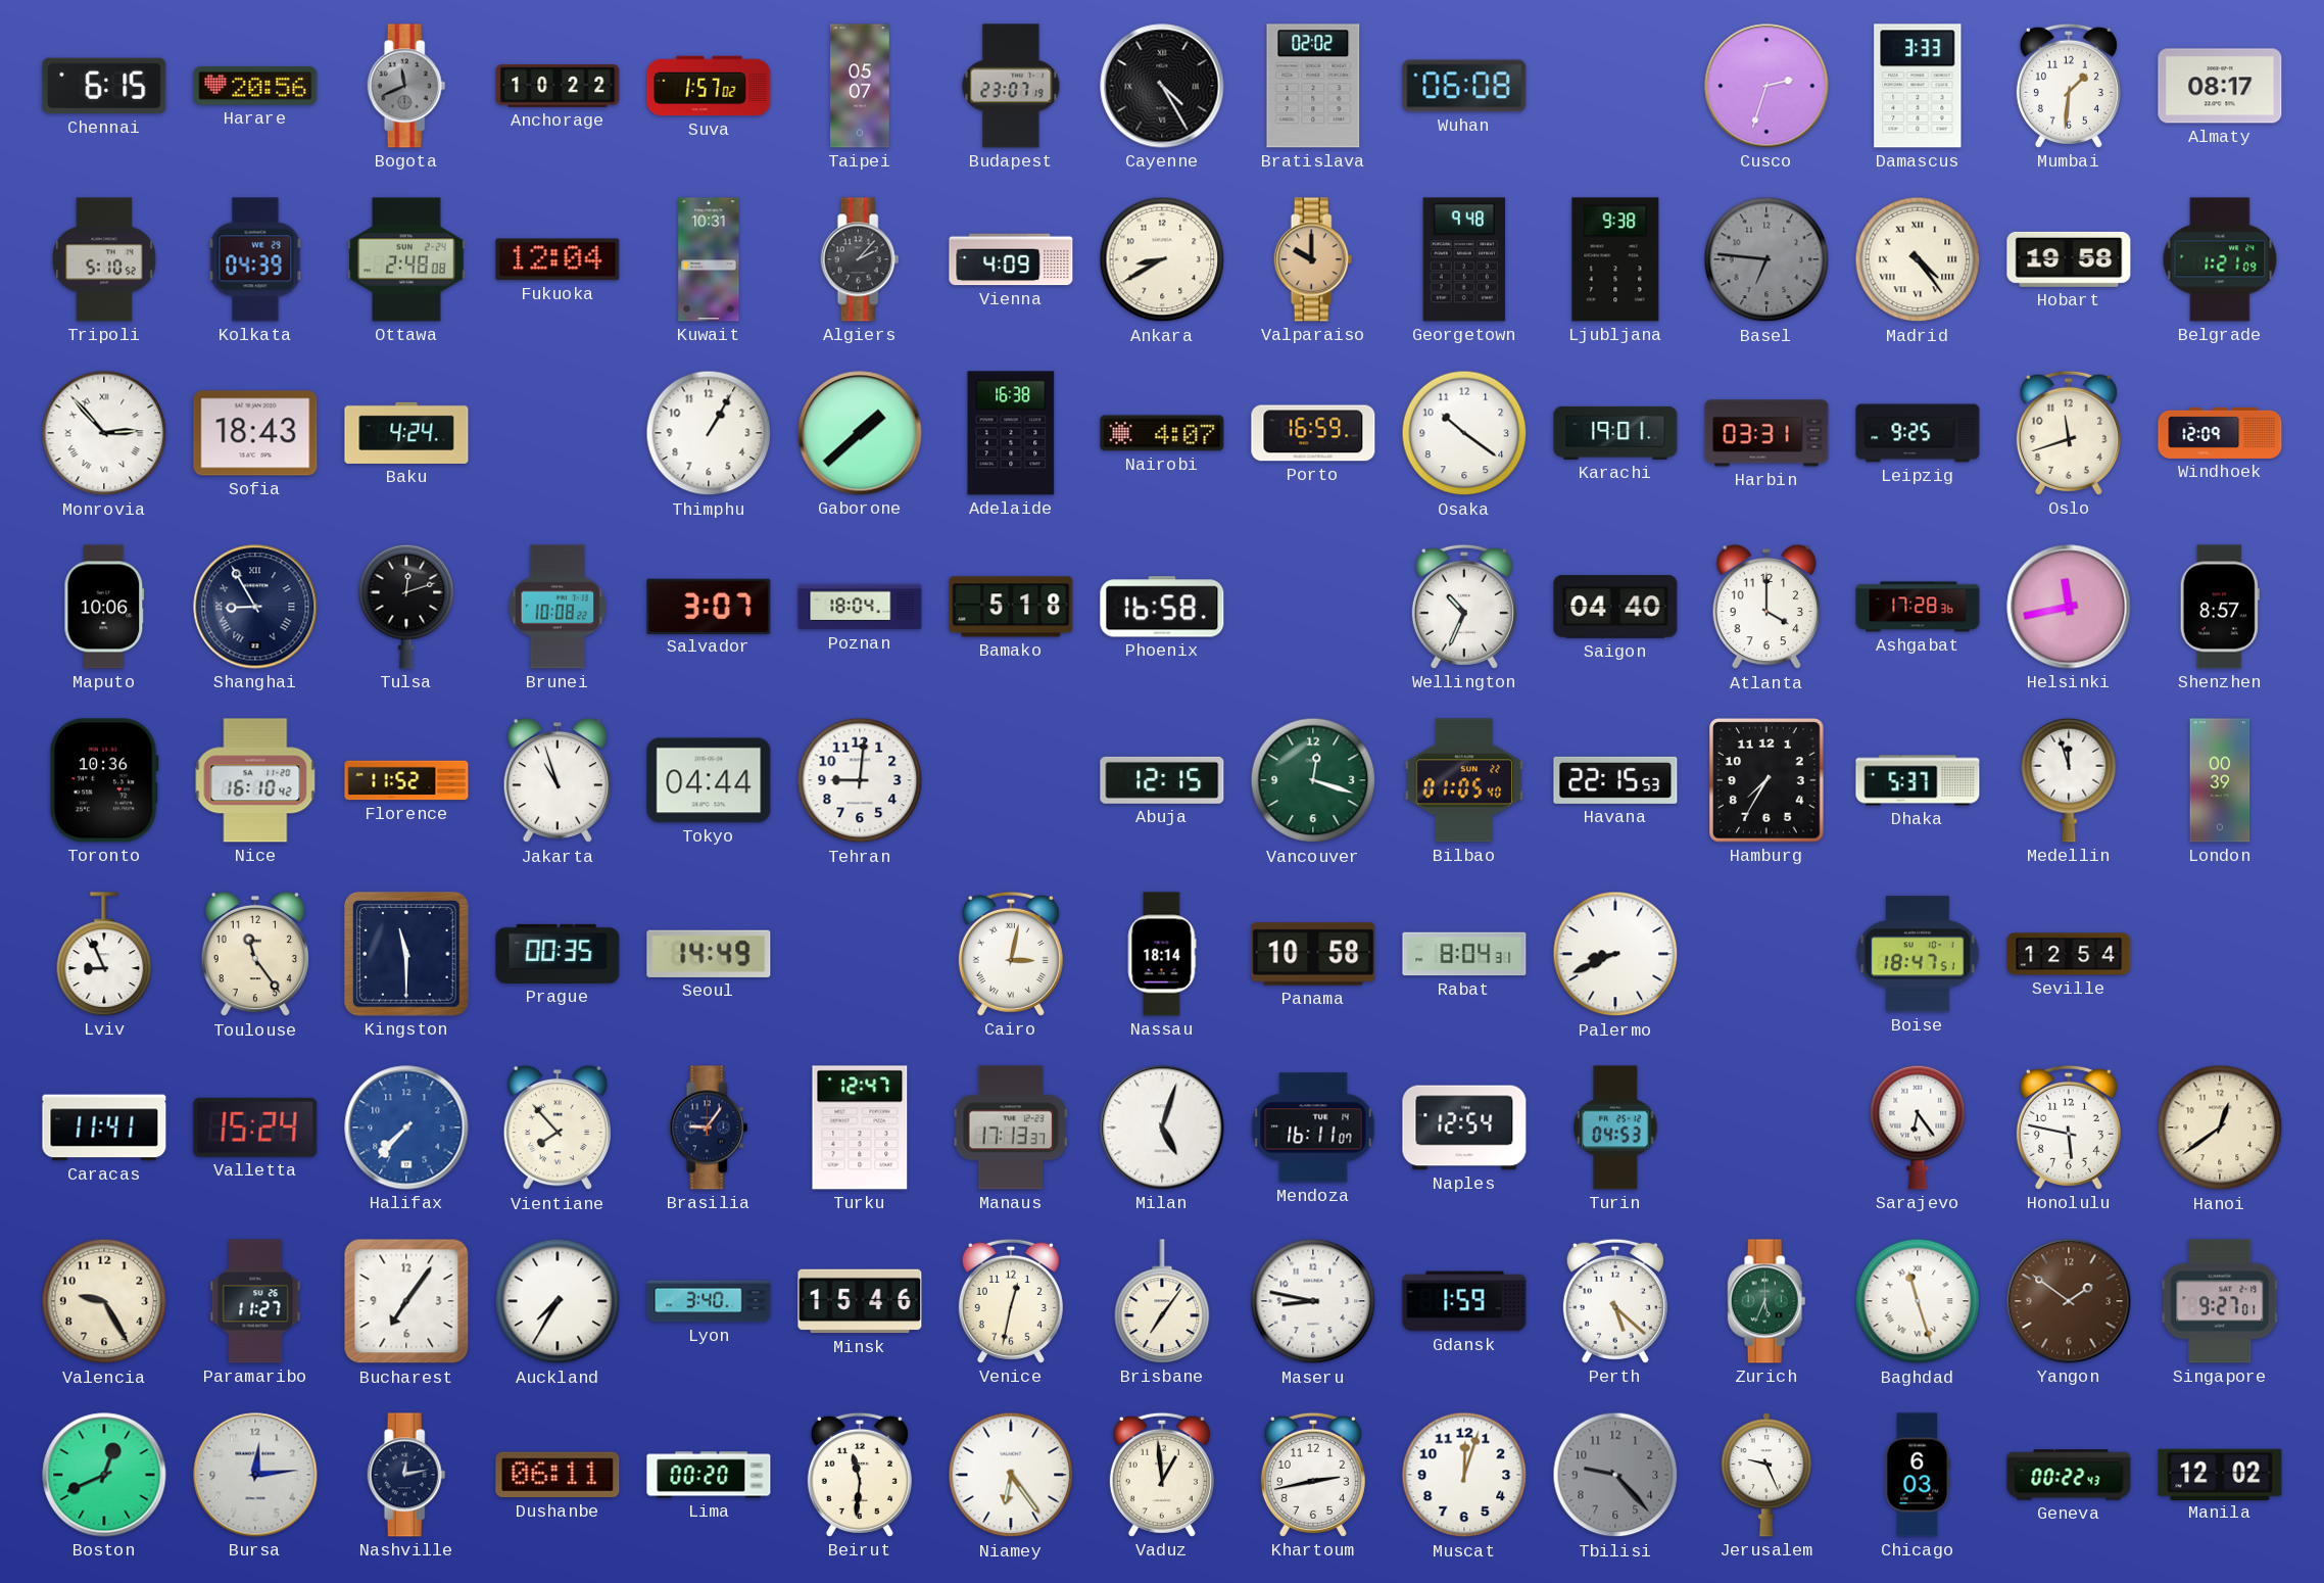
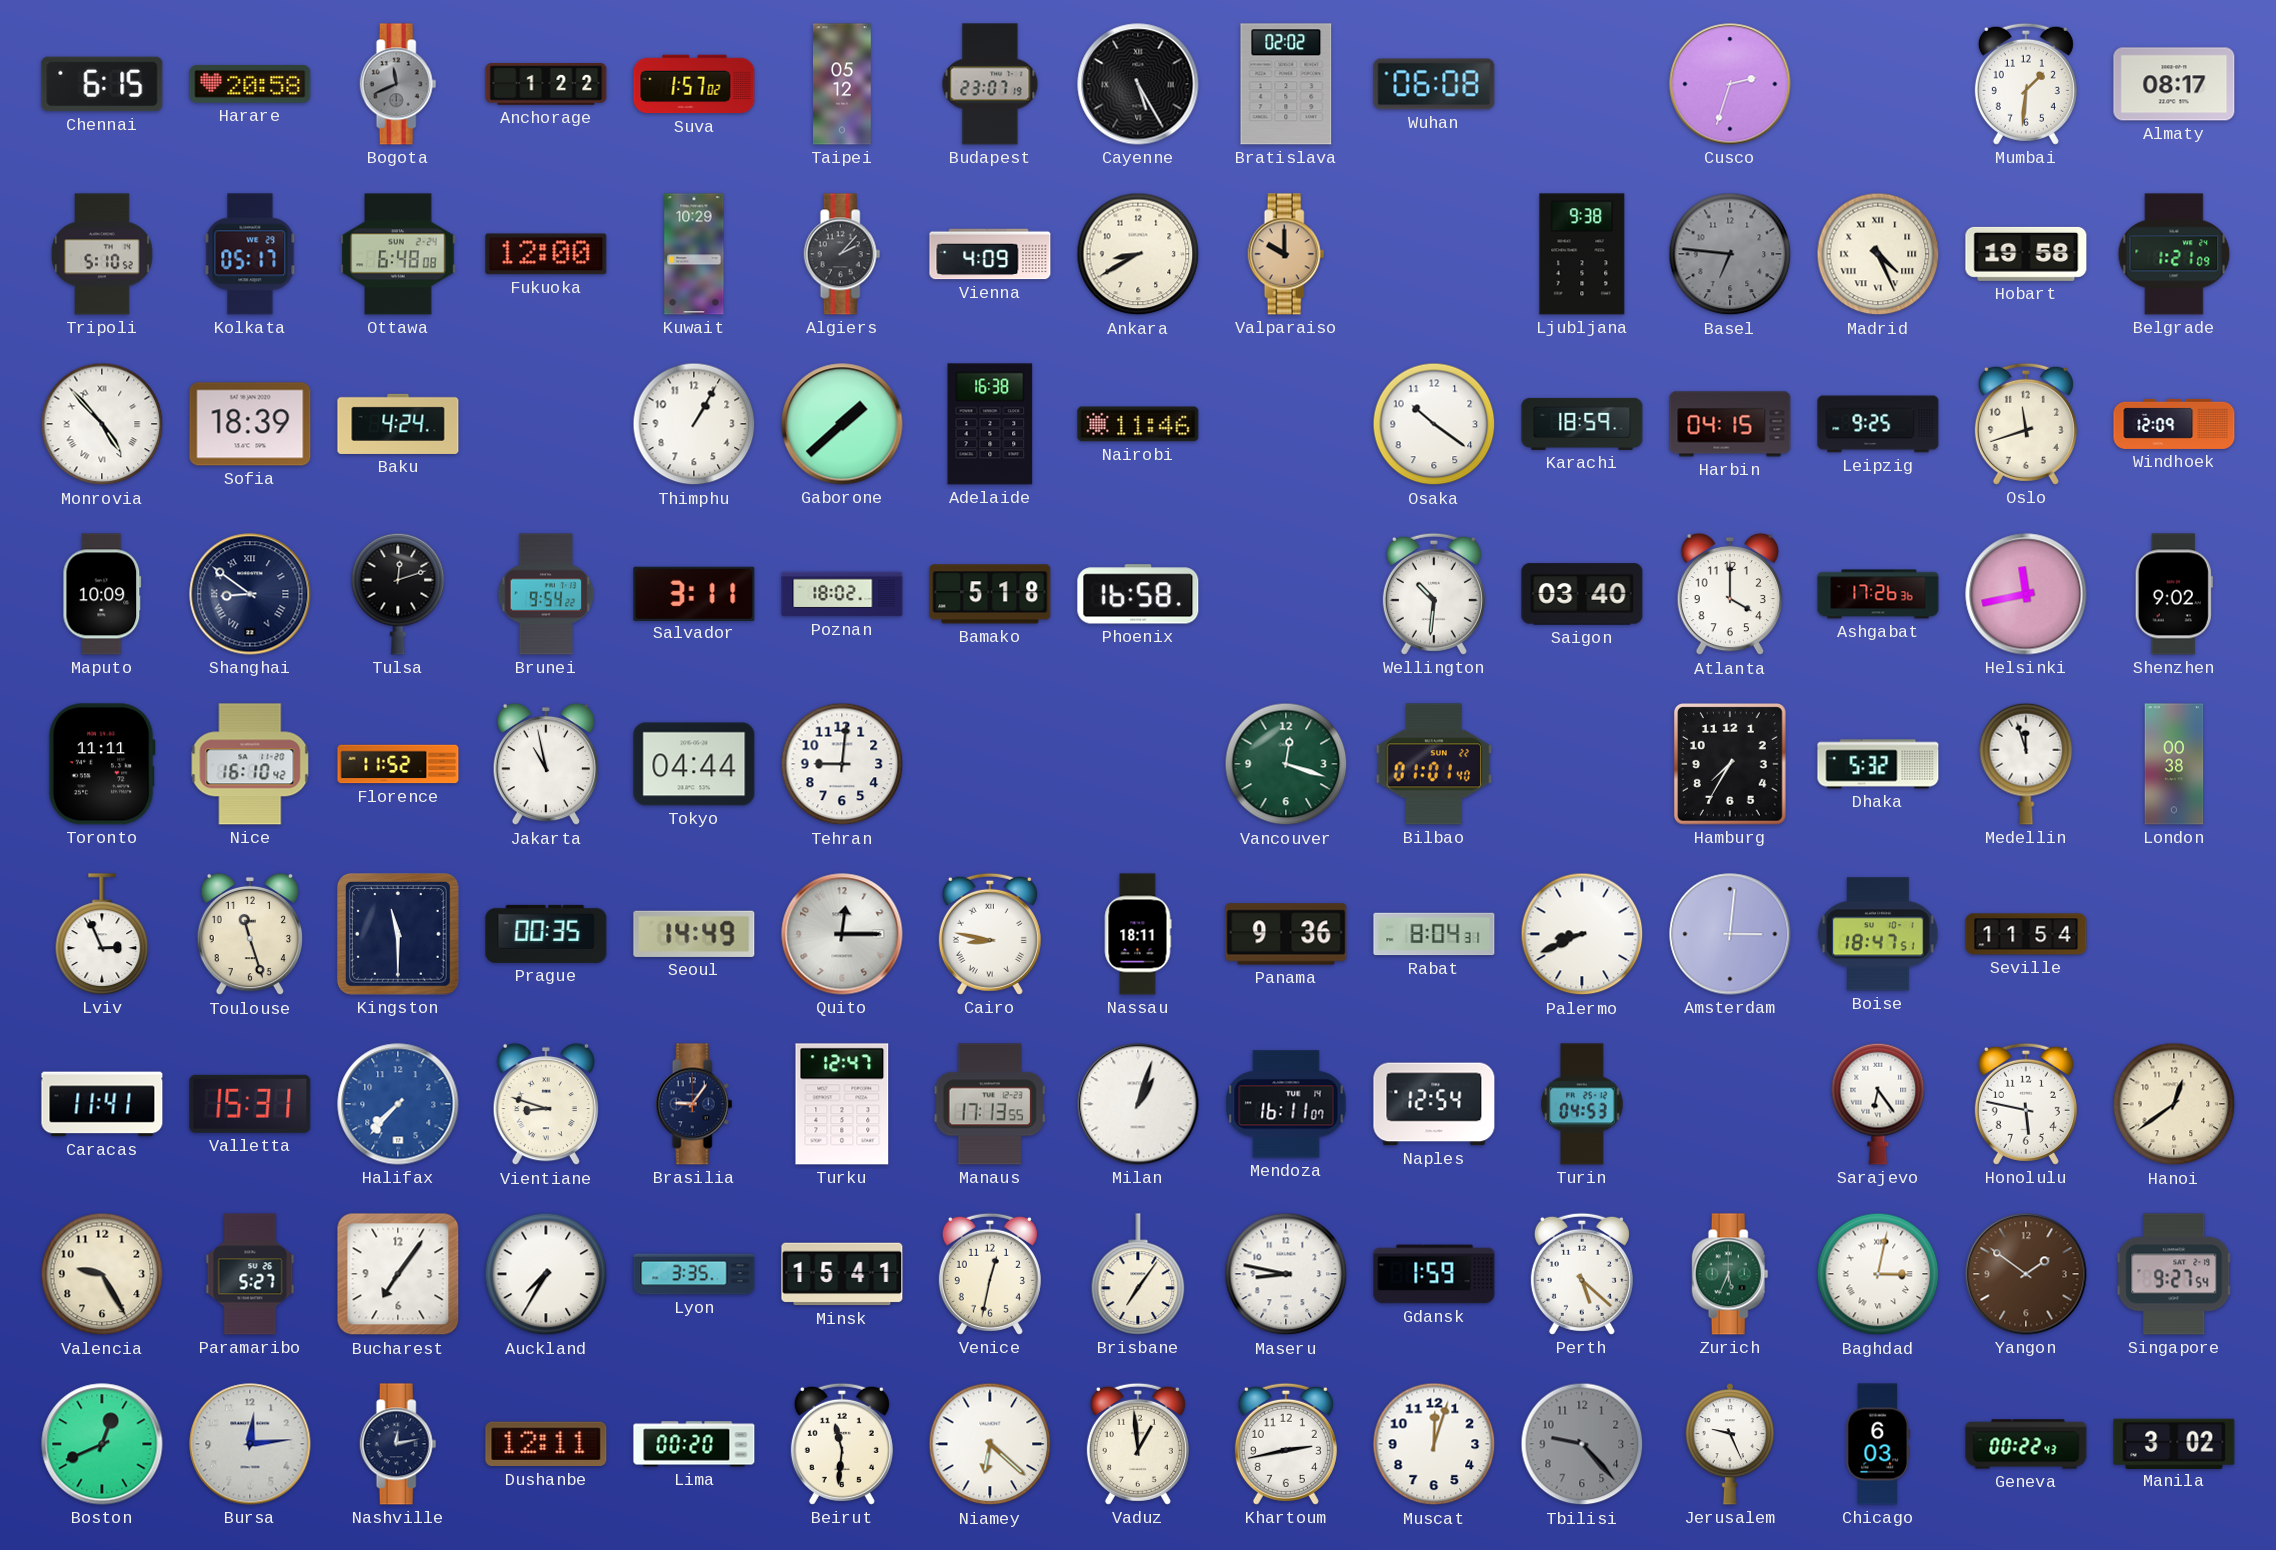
Harare: 20:56 -> 20:58 (250, 84)
Anchorage: 10:22 -> 1:22 (546, 84)
Taipei: 05:07 -> 05:12 (843, 84)
Cayenne: 4:25 -> 5:25 (1138, 84)
Damascus: 3:33 -> none (1918, 86)
Kolkata: 04:39 -> 05:17 (250, 254)
Ottawa: 2:48 -> 6:48 (398, 254)
Fukuoka: 12:04 -> 12:00 (546, 254)
Kuwait: 10:31 -> 10:29 (694, 254)
Georgetown: 9:48 -> none (1464, 259)
Madrid: 4:24 -> 4:26 (1878, 254)
Monrovia: 2:53 -> 4:53 (102, 424)
Sofia: 18:43 -> 18:39 (250, 424)
Nairobi: 4:07 -> 11:46 (1138, 424)
Porto: 16:59 -> none (1313, 433)
Karachi: 19:01 -> 18:59 (1582, 424)
Harbin: 03:31 -> 04:15 (1730, 424)
Maputo: 10:06 -> 10:09 (102, 594)
Shanghai: 8:55 -> 8:51 (250, 594)
Brunei: 10:08 -> 9:54 (546, 594)
Salvador: 3:07 -> 3:11 (694, 593)
Poznan: 18:04 -> 18:02 (842, 594)
Wellington: 10:34 -> 10:31 (1434, 594)
Saigon: 04:40 -> 03:40 (1582, 594)
Ashgabat: 17:28 -> 17:26 (1878, 594)
Shenzhen: 8:57 -> 9:02 (2174, 594)
Toronto: 10:36 -> 11:11 (102, 764)
Jakarta: 10:57 -> 10:58 (545, 764)
Abuja: 12:15 -> none (1162, 780)
Bilbao: 01:05 -> 01:01 (1434, 764)
Havana: 22:15 -> none (1615, 780)
Dhaka: 5:37 -> 5:32 (1878, 764)
London: 00:39 -> 00:38 (2174, 764)
Lviv: 8:56 -> 2:56 (102, 934)
Toulouse: 11:24 -> 11:27 (249, 934)
Quito: none -> 12:15 (842, 934)
Cairo: 3:02 -> 8:47 (990, 934)
Nassau: 18:14 -> 18:11 (1138, 934)
Panama: 10:58 -> 9:36 (1286, 934)
Amsterdam: none -> 3:01 (1730, 934)
Seville: 12:54 -> 11:54 (2026, 934)
Valletta: 15:24 -> 15:31 (250, 1104)
Vientiane: 7:53 -> 8:48 (545, 1104)
Manaus: 17:13:37 -> 17:13:55 (990, 1104)
Milan: 5:03 -> 1:03 (1138, 1104)
Paramaribo: 11:27 -> 5:27 (250, 1274)
Lyon: 3:40 -> 3:35 (694, 1274)
Minsk: 15:46 -> 15:41 (842, 1274)
Baghdad: 11:27 -> 3:02 (1878, 1274)
Singapore: 9:27:01 -> 9:27:54 (2174, 1274)
Dushanbe: 06:11 -> 12:11 (546, 1444)
Niamey: 6:24 -> 6:22 (990, 1444)
Manila: 12:02 -> 3:02 (2174, 1443)
